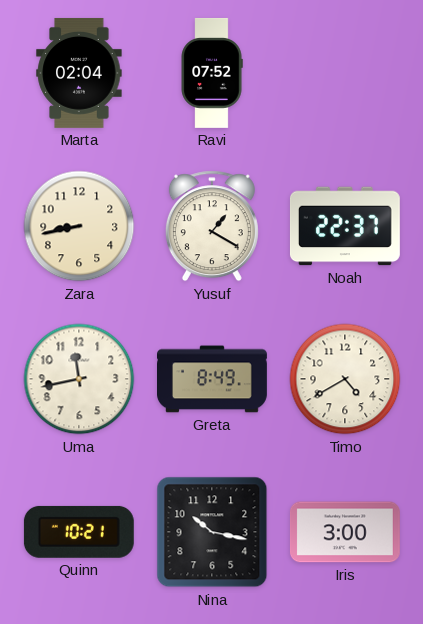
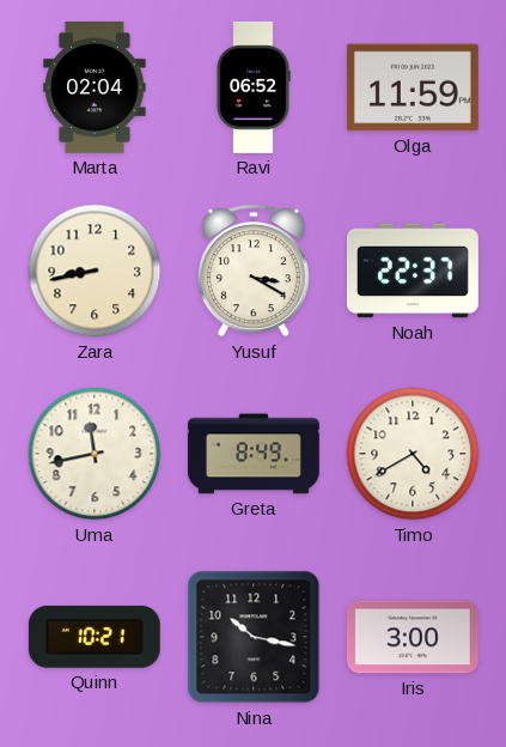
Ravi: 07:52 -> 06:52 (254, 87)
Olga: none -> 11:59 (413, 87)
Yusuf: 1:20 -> 3:20 (254, 271)
